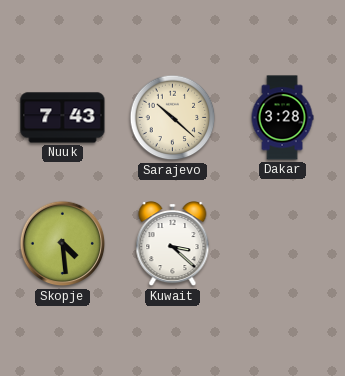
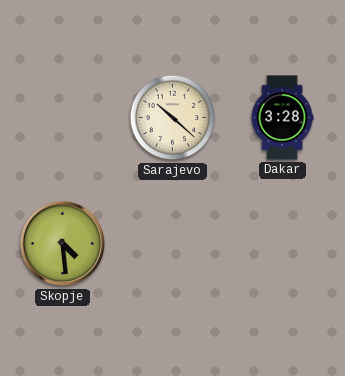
Nuuk: 7:43 -> none (63, 118)
Kuwait: 3:22 -> none (173, 245)
